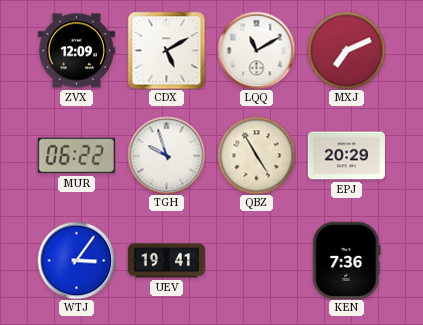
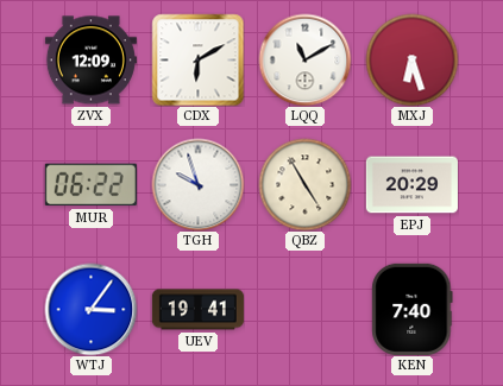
CDX: 5:10 -> 6:10 (197, 59)
MXJ: 7:11 -> 6:27 (411, 59)
KEN: 7:36 -> 7:40 (413, 309)
